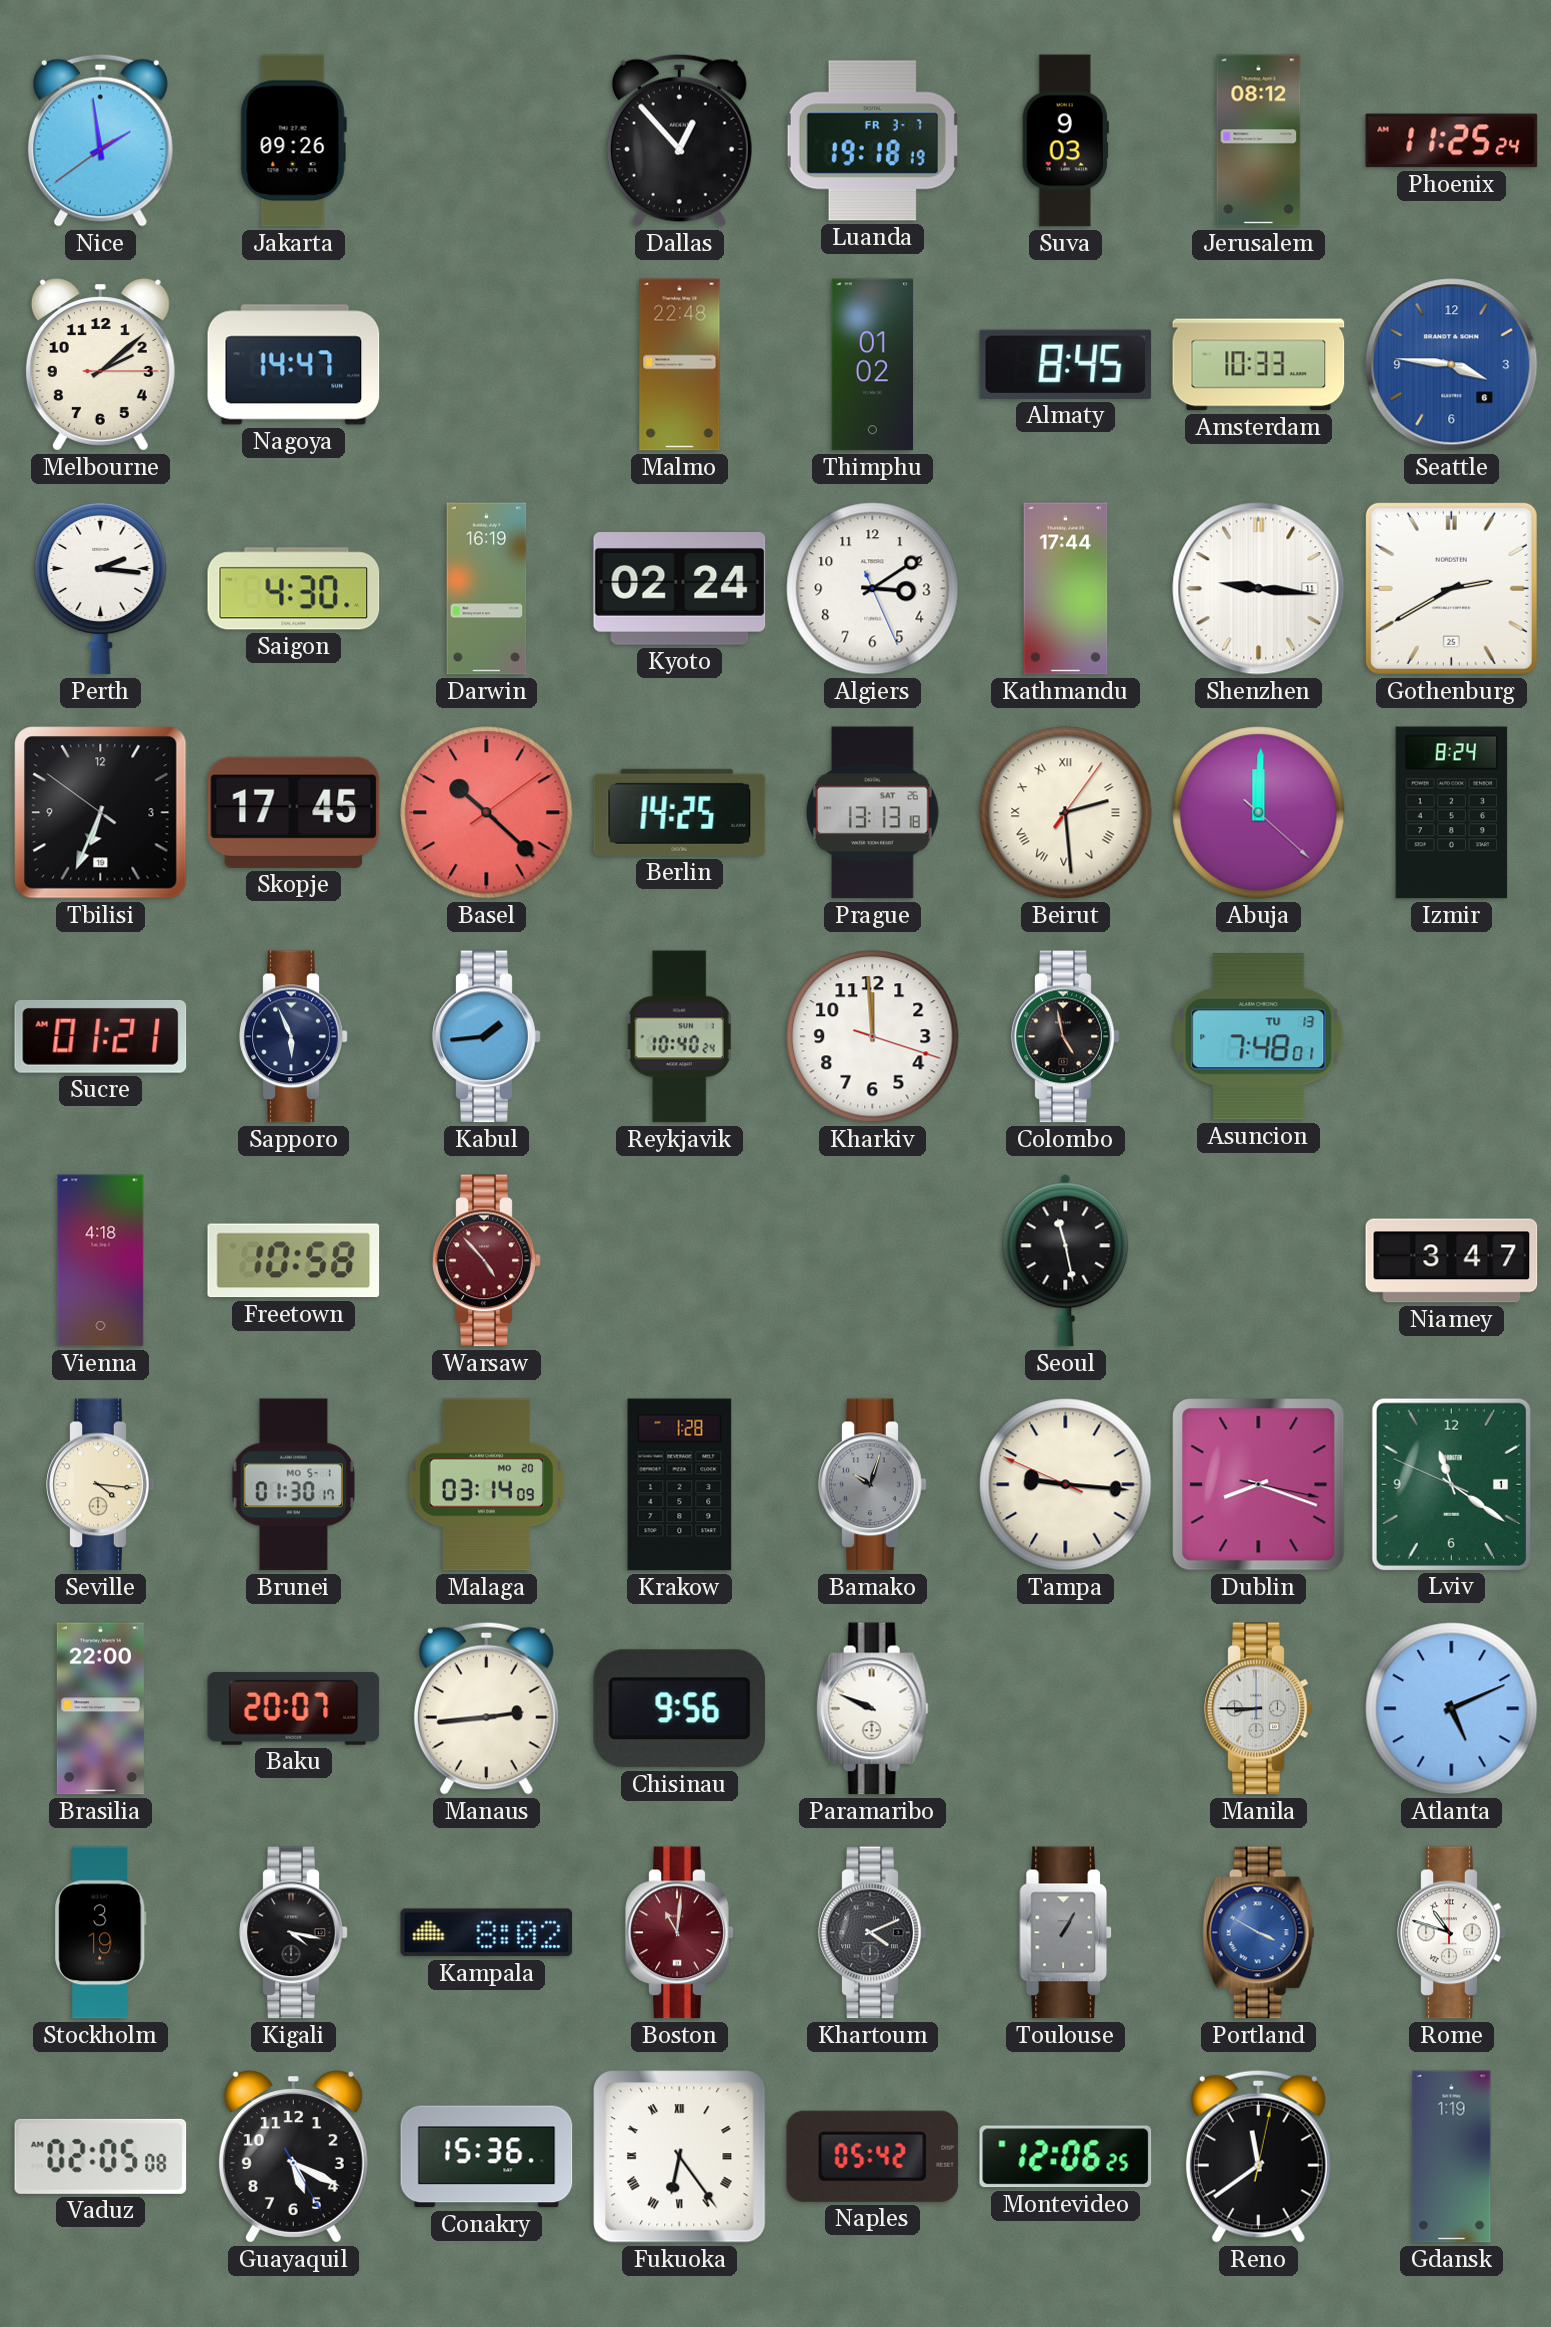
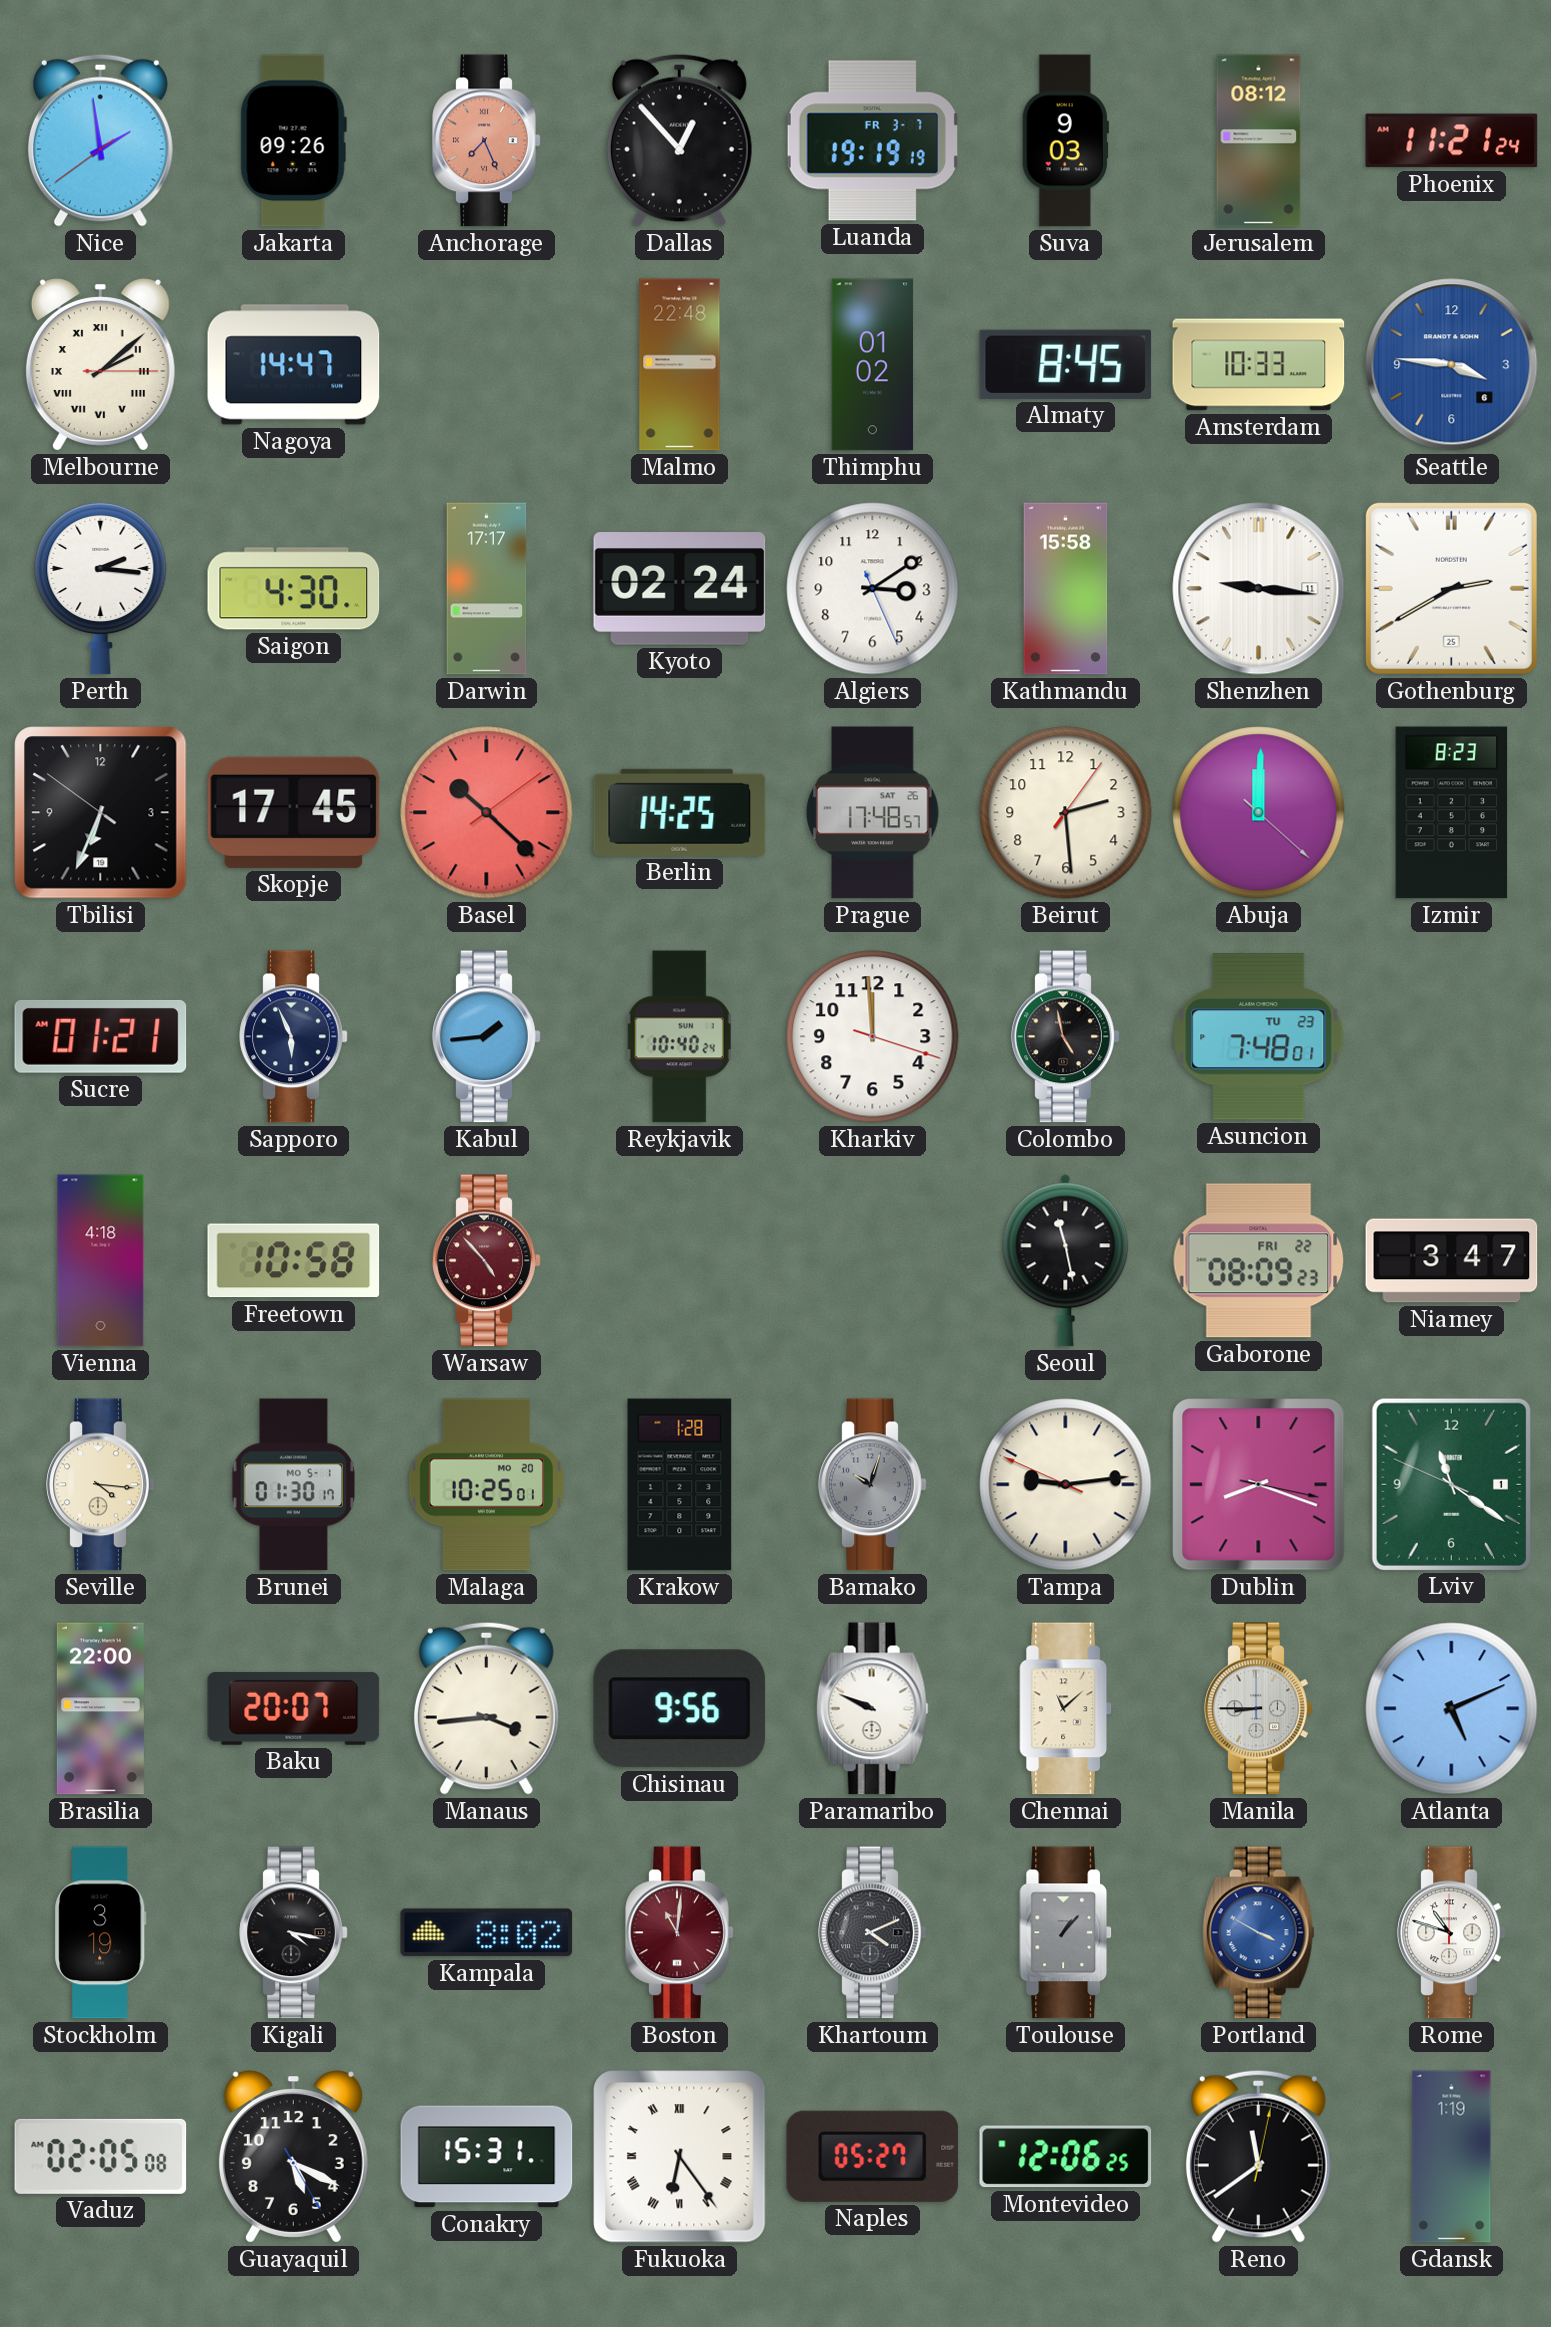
Anchorage: none -> 7:26 (487, 141)
Luanda: 19:18 -> 19:19 (872, 141)
Phoenix: 11:25 -> 11:21 (1452, 141)
Melbourne numerals: Arabic -> Roman (100, 365)
Darwin: 16:19 -> 17:17 (487, 589)
Kathmandu: 17:44 -> 15:58 (1066, 589)
Prague: 13:13 -> 17:48 (873, 813)
Beirut numerals: Roman -> Arabic (1066, 813)
Izmir: 8:24 -> 8:23 (1452, 813)
Asuncion date: TU 13 -> TU 23 (1259, 1037)
Gaborone: none -> 08:09 (1259, 1261)
Malaga: 03:14 -> 10:25 (486, 1485)
Tampa: 9:15 -> 9:13 (1066, 1485)
Manaus: 2:44 -> 3:44 (486, 1708)
Chennai: none -> 11:08 (1066, 1709)
Toulouse: 1:05 -> 1:07 (1066, 1933)
Conakry: 15:36 -> 15:31 (487, 2157)
Naples: 05:42 -> 05:27 (873, 2156)
